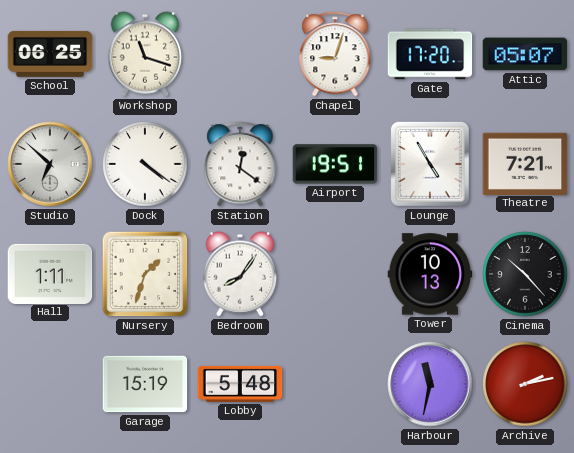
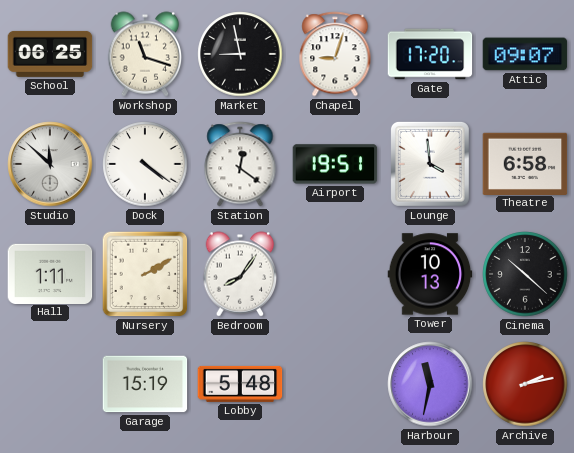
Market: none -> 8:58 (240, 54)
Attic: 05:07 -> 09:07 (525, 54)
Studio: 6:52 -> 11:52 (50, 164)
Lounge: 4:55 -> 3:59 (430, 164)
Theatre: 7:21 -> 6:58 (525, 163)
Nursery: 1:33 -> 2:10 (145, 274)
Cinema: 10:23 -> 10:22 (525, 274)
